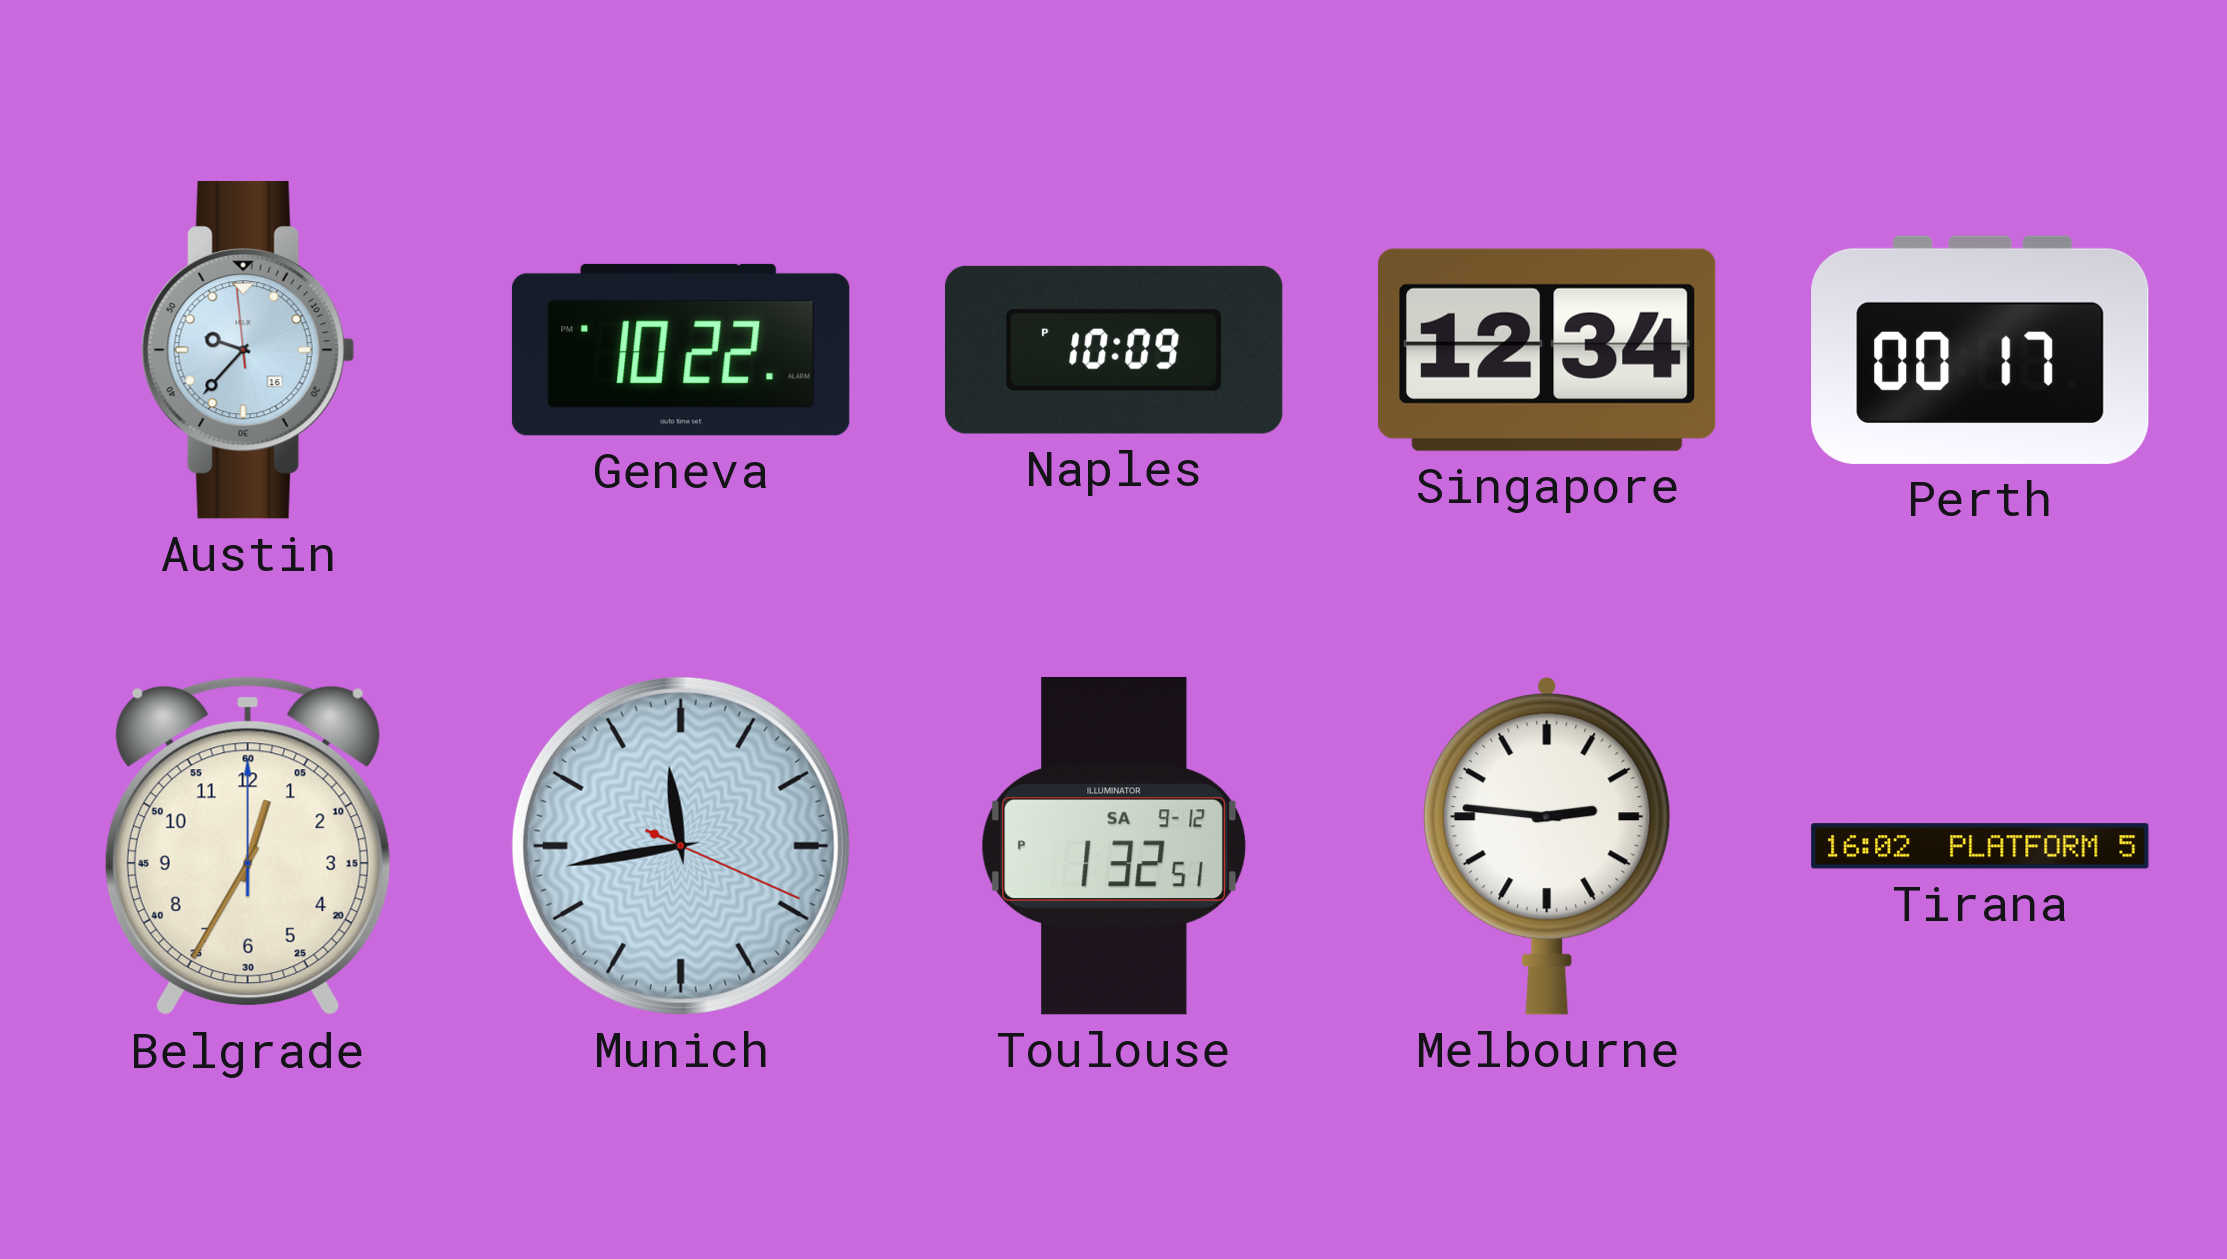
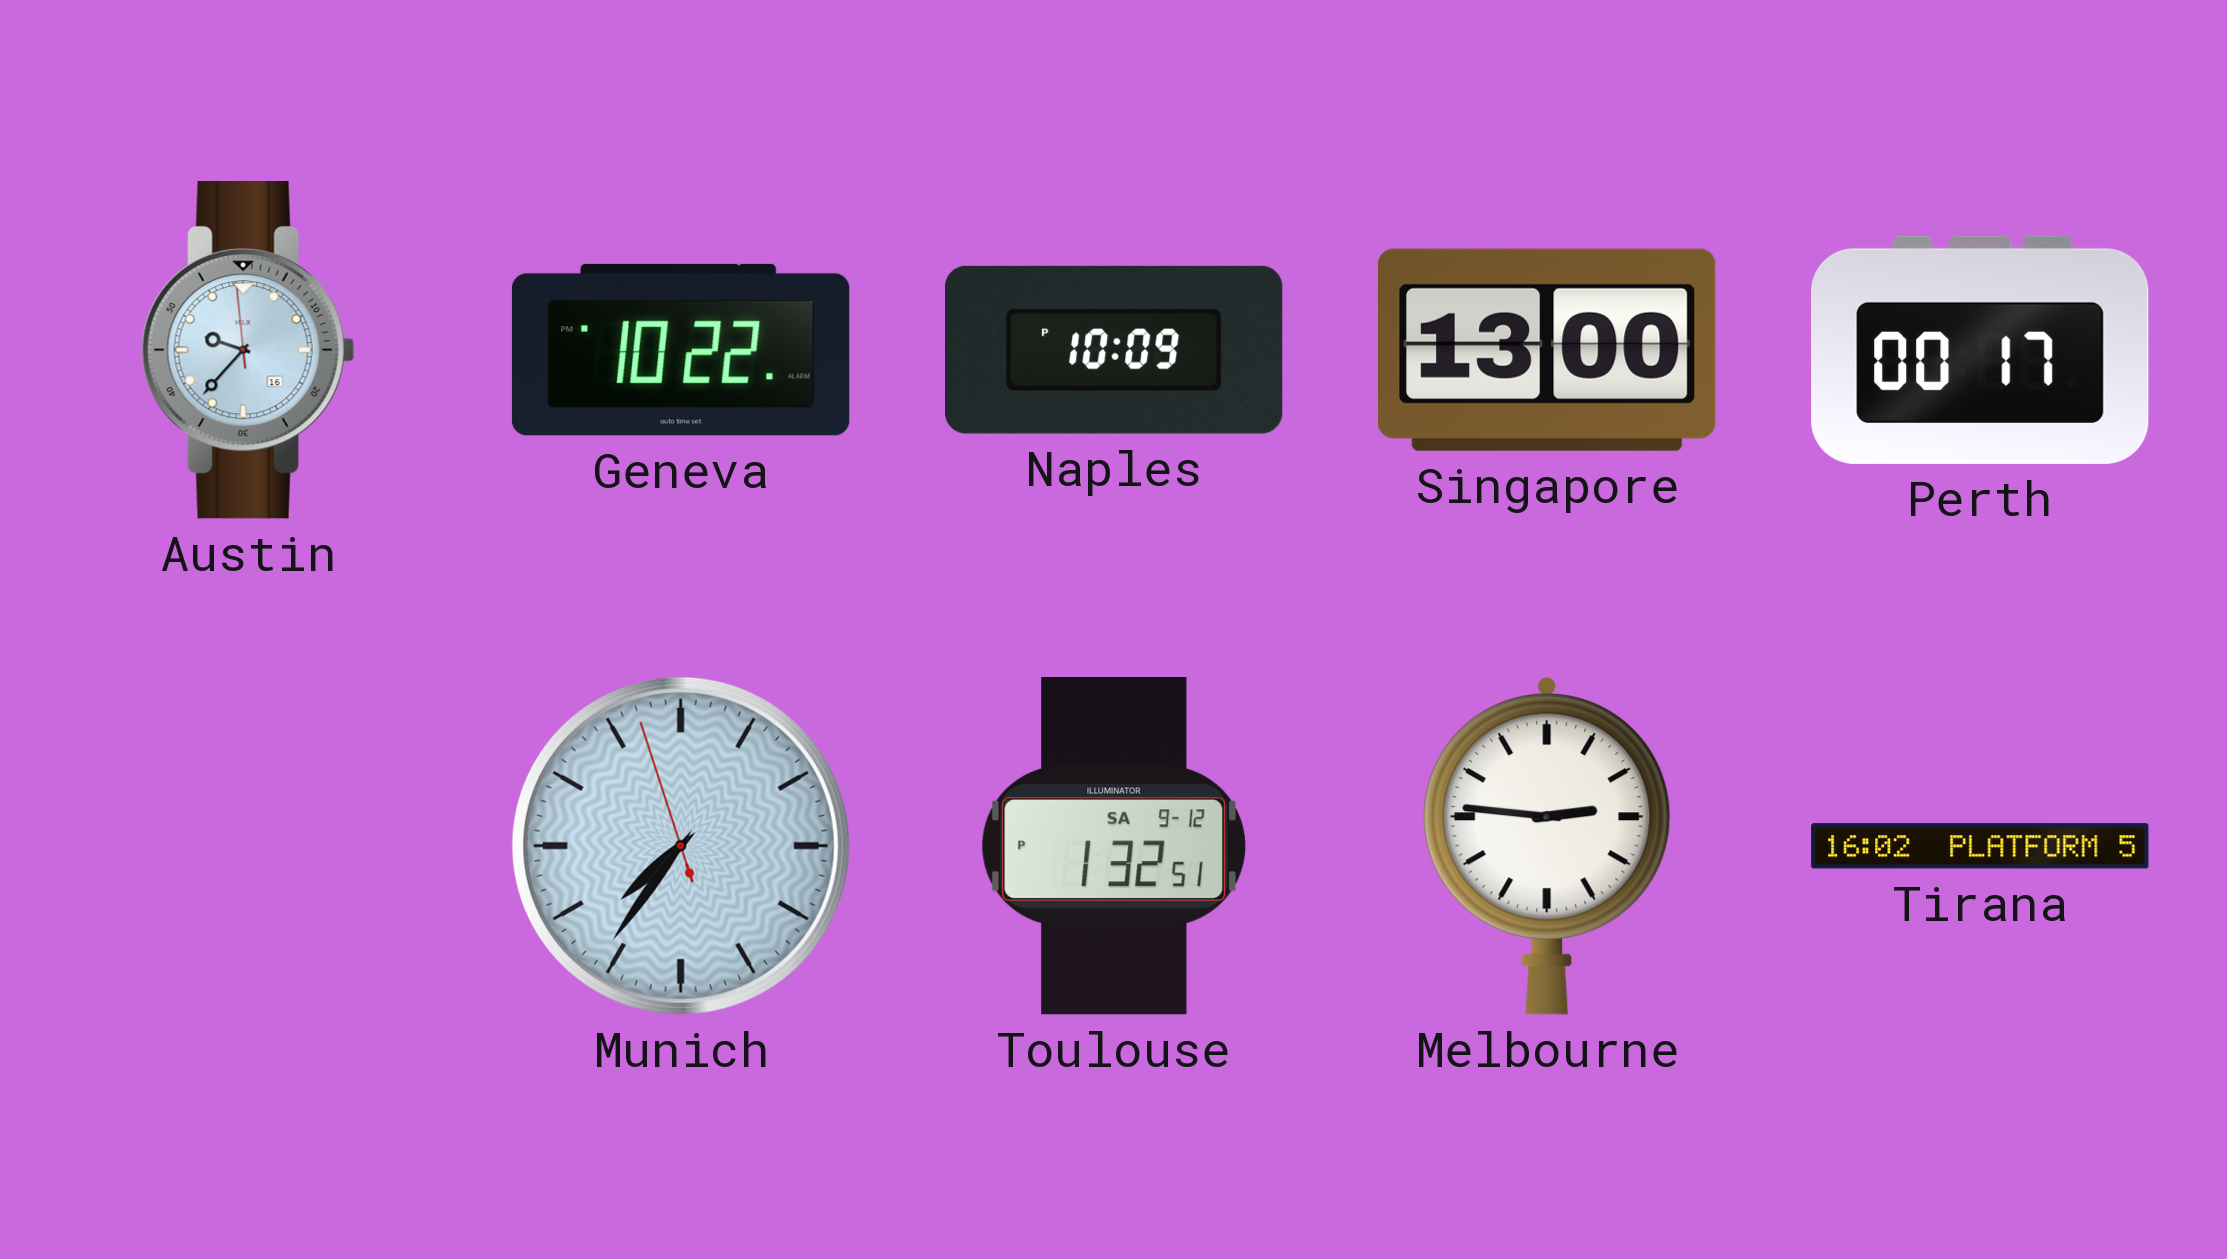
Singapore: 12:34 -> 13:00 (1547, 350)
Belgrade: 12:35 -> none (248, 846)
Munich: 11:43 -> 7:35 (681, 846)
